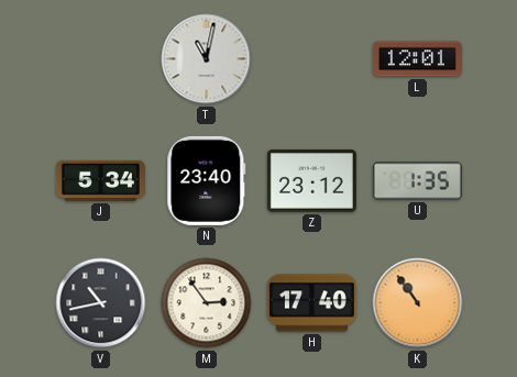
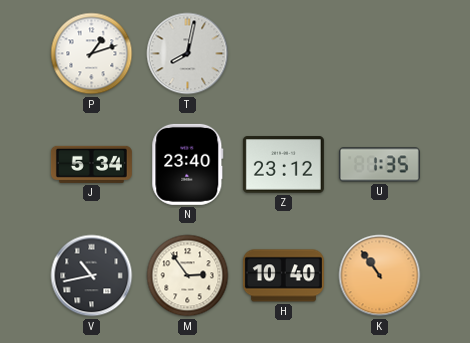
P: none -> 1:12 (92, 54)
T: 11:02 -> 8:02 (188, 54)
L: 12:01 -> none (417, 59)
H: 17:40 -> 10:40 (283, 276)
